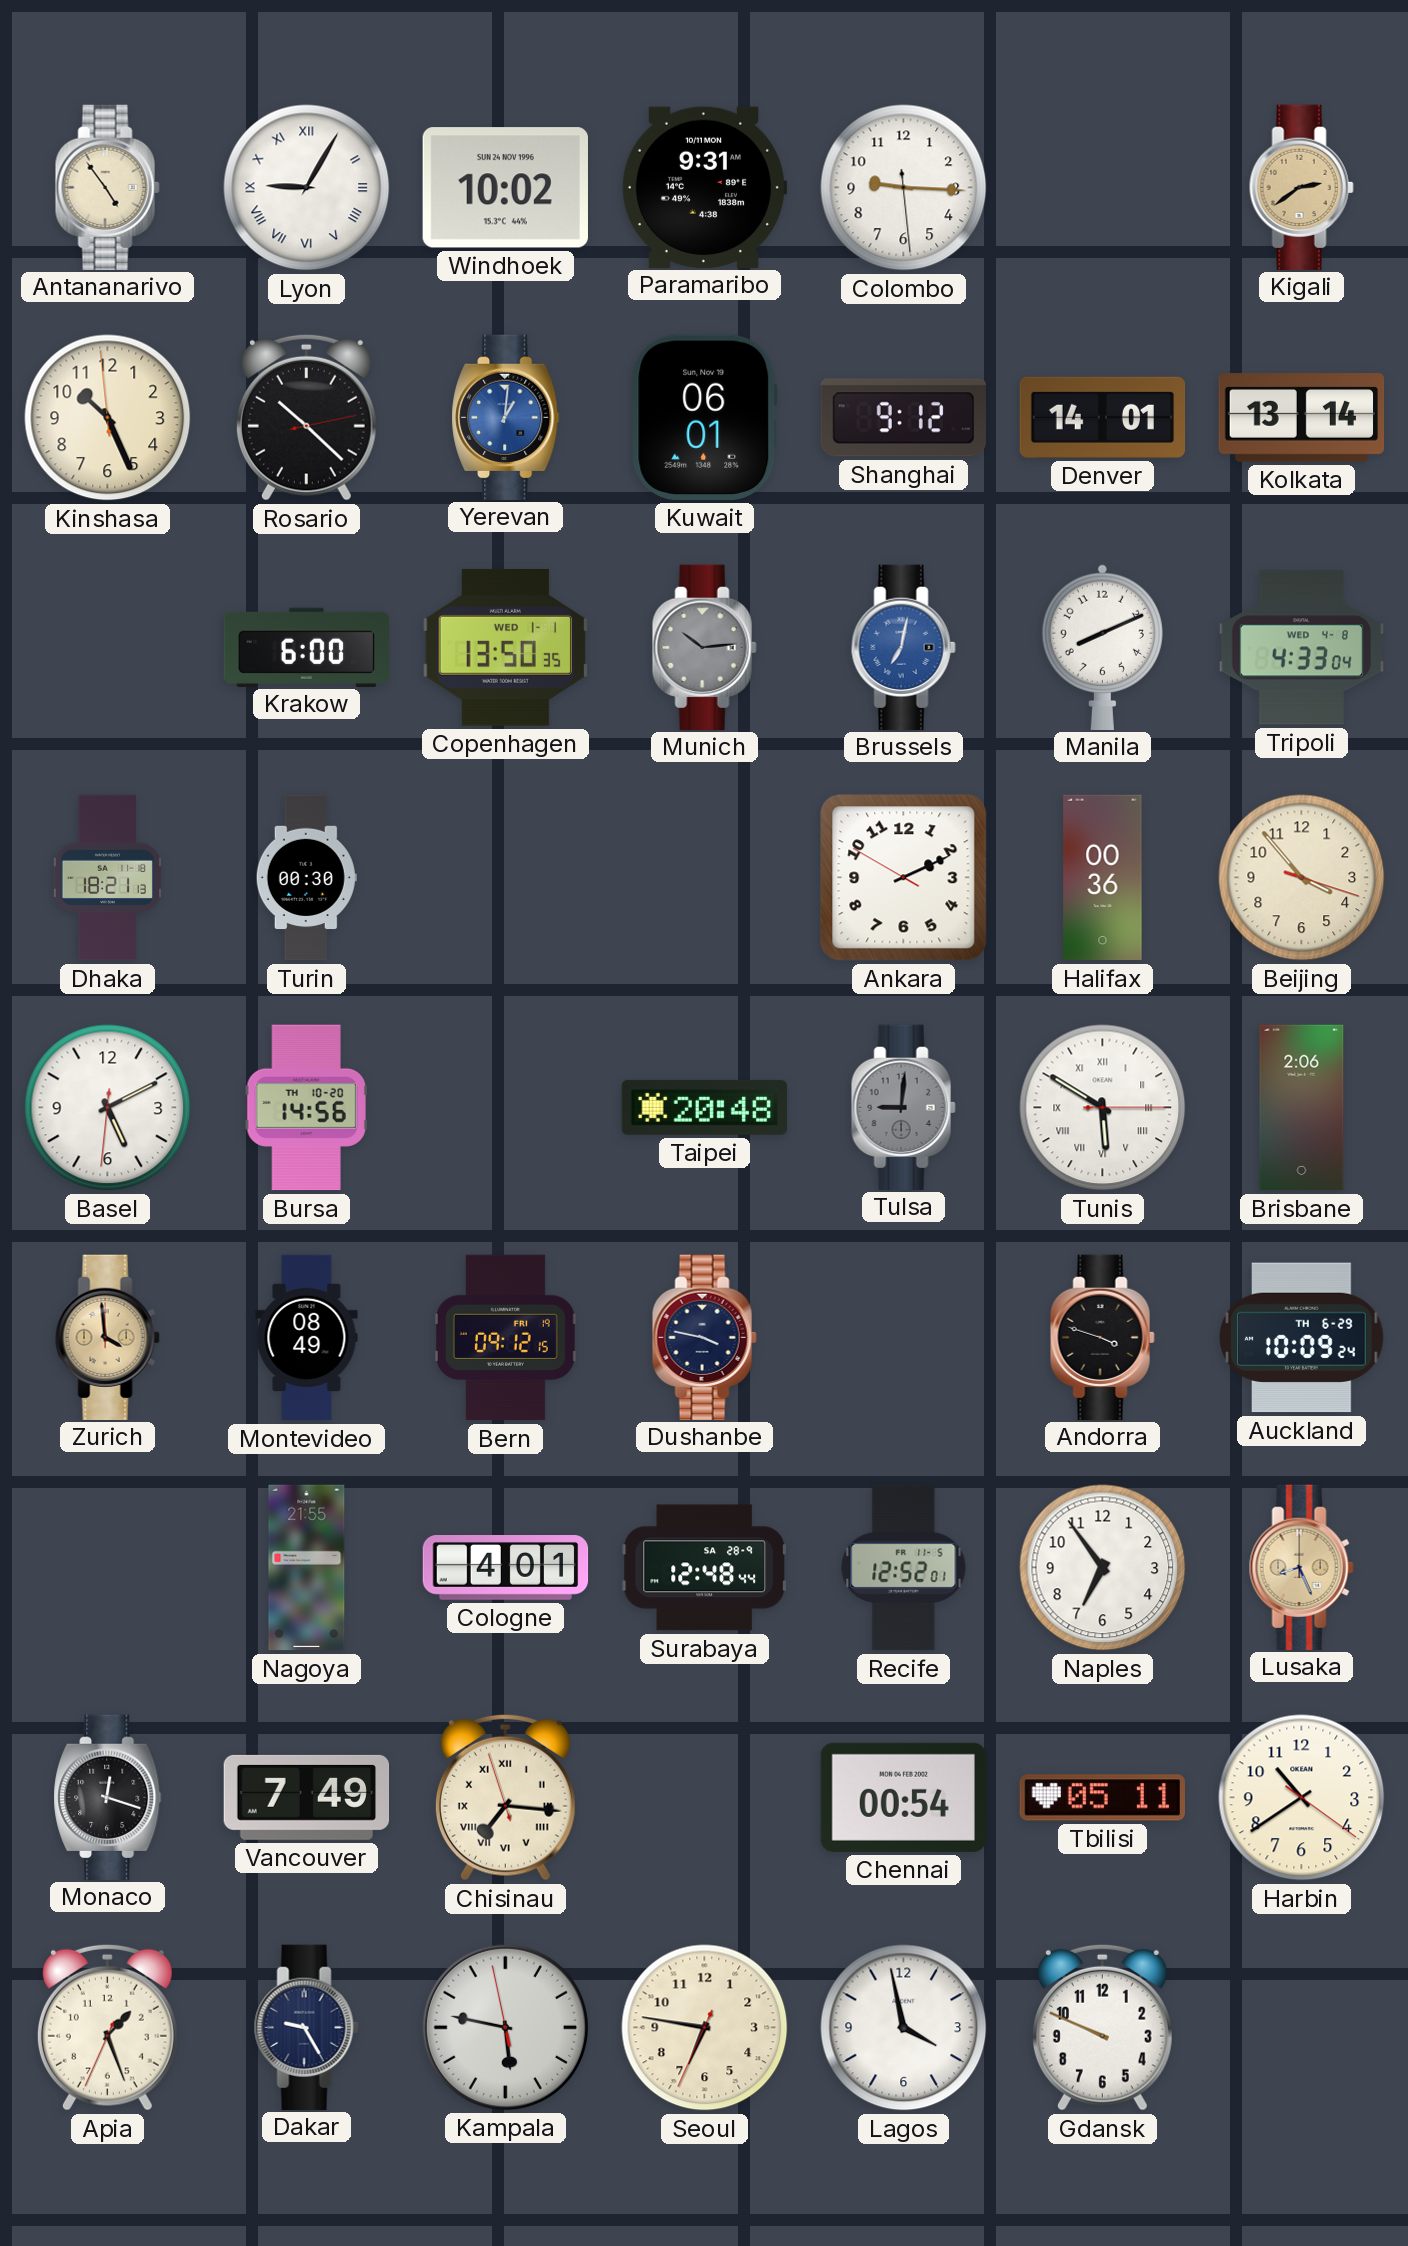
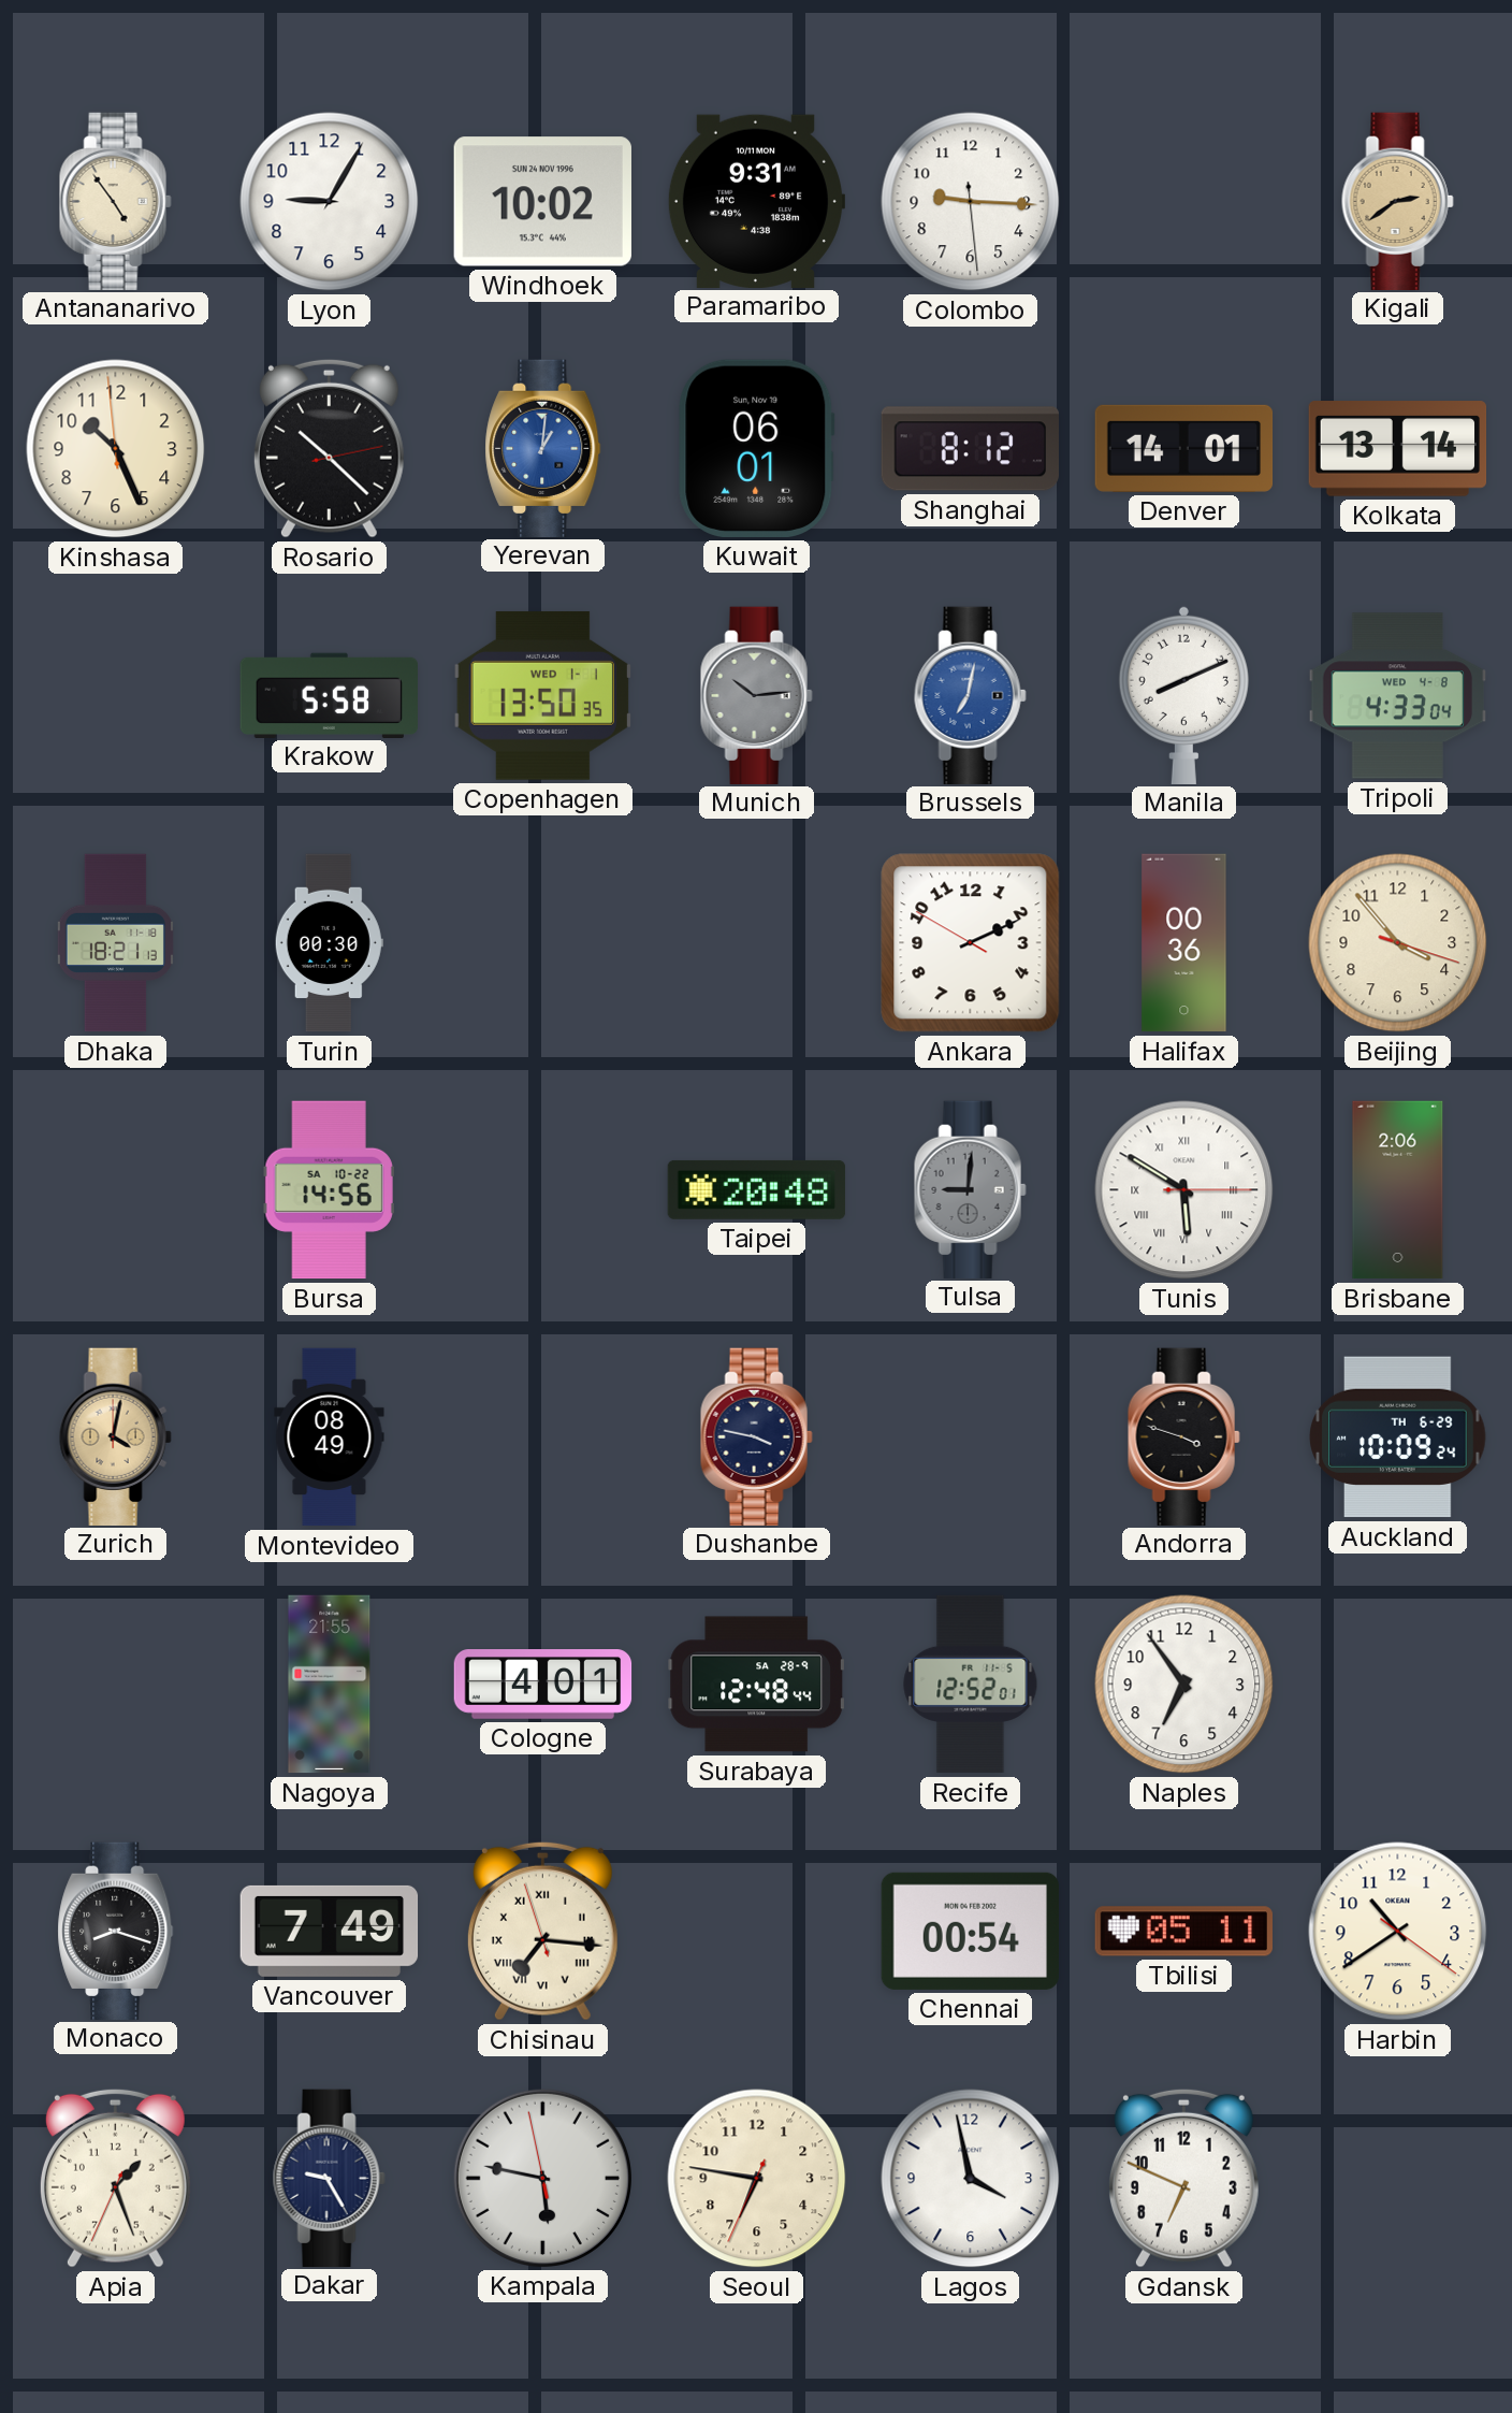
Lyon numerals: Roman -> Arabic (330, 202)
Shanghai: 9:12 -> 8:12 (970, 449)
Krakow: 6:00 -> 5:58 (329, 695)
Basel: 5:10 -> none (108, 1108)
Bursa date: TH 10-20 -> SA 10-22 (329, 1190)
Zurich: 3:59 -> 4:02 (115, 1436)
Bern: 09:12 -> none (505, 1338)
Lusaka: 8:26 -> none (1301, 1567)
Monaco: 12:18 -> 8:18 (116, 1931)
Gdansk: 9:49 -> 6:49 (1183, 2178)
